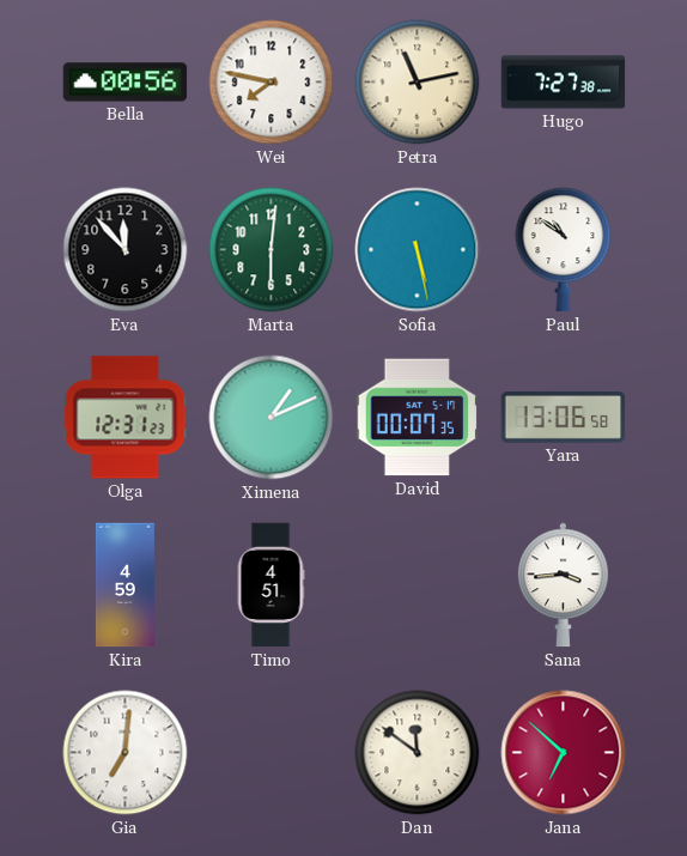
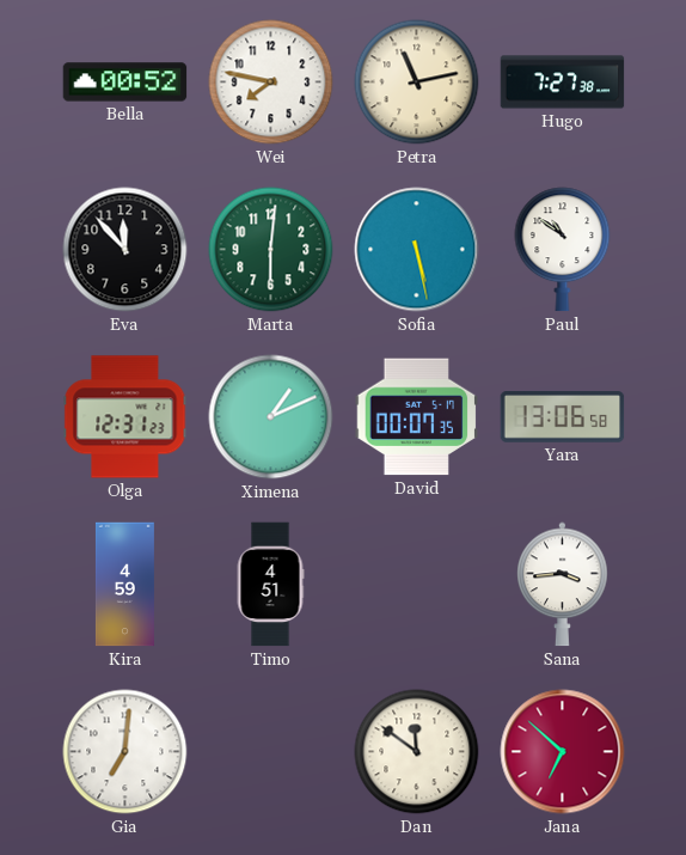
Bella: 00:56 -> 00:52 (125, 83)
